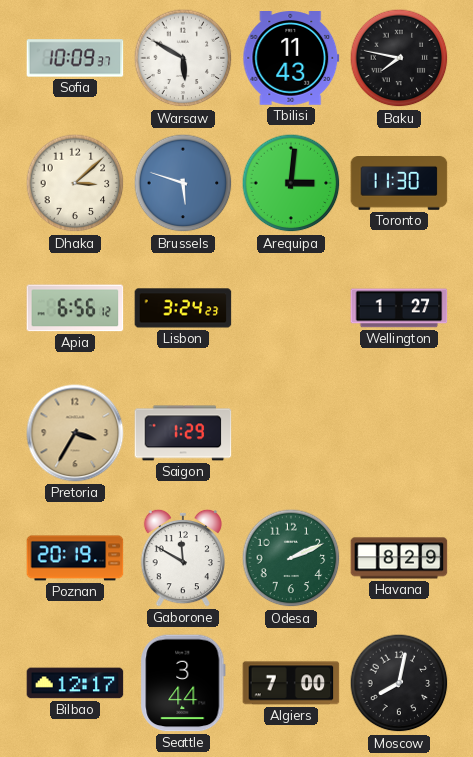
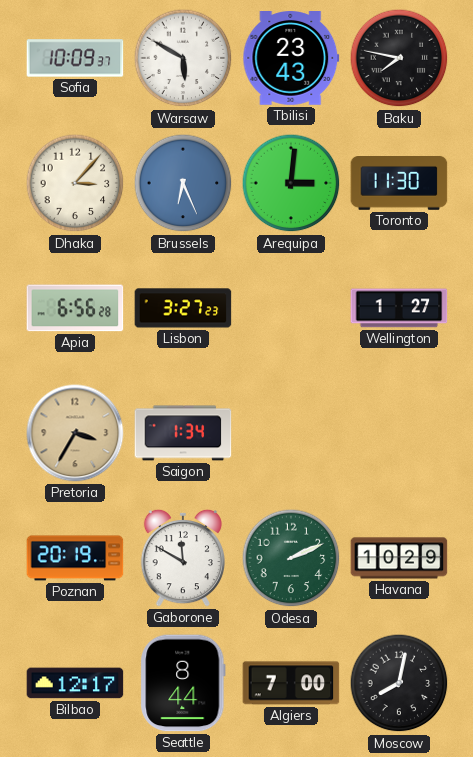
Tbilisi: 11:43 -> 23:43 (291, 59)
Dhaka: 3:08 -> 3:07 (75, 183)
Brussels: 5:48 -> 6:26 (183, 183)
Apia: 6:56:12 -> 6:56:28 (75, 308)
Lisbon: 3:24 -> 3:27 (183, 308)
Saigon: 1:29 -> 1:34 (183, 433)
Havana: 8:29 -> 10:29 (399, 558)
Seattle: 3:44 -> 8:44 (183, 683)
